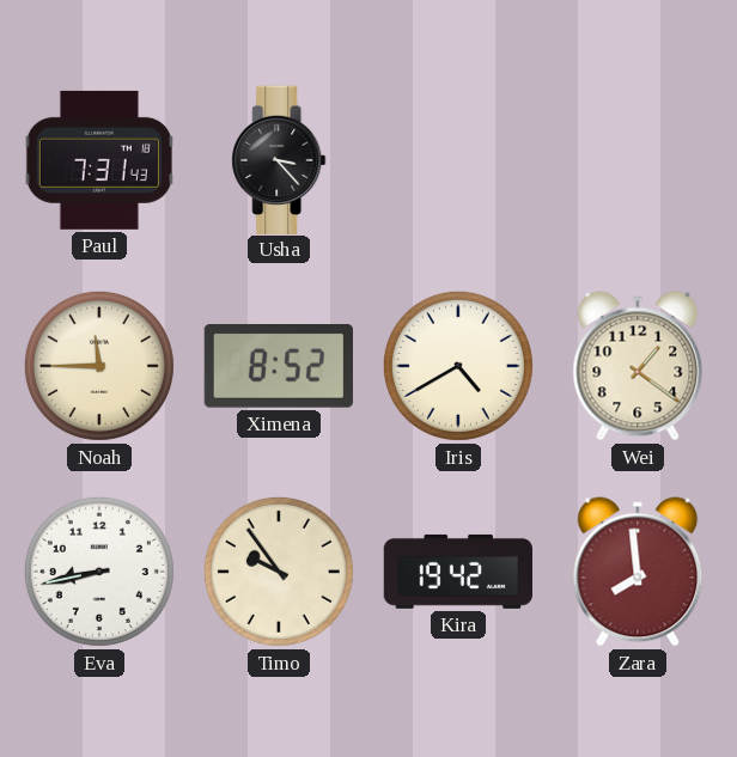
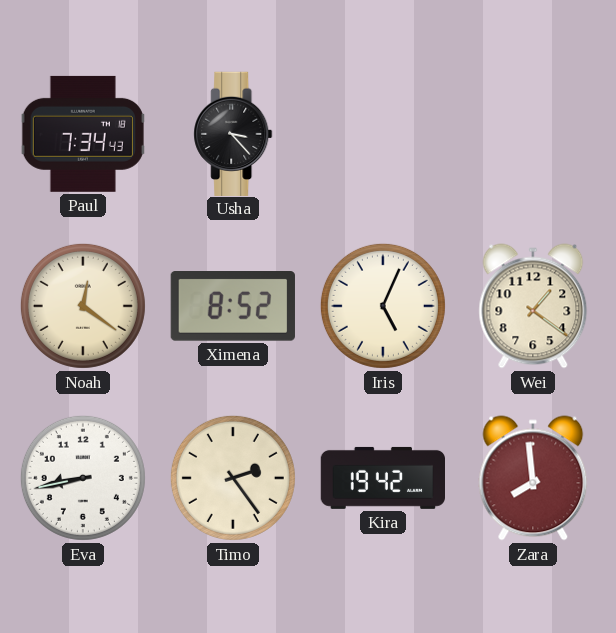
Paul: 7:31 -> 7:34 (83, 134)
Noah: 11:45 -> 12:21 (83, 306)
Iris: 4:40 -> 5:04 (383, 306)
Timo: 9:54 -> 2:24 (233, 478)
